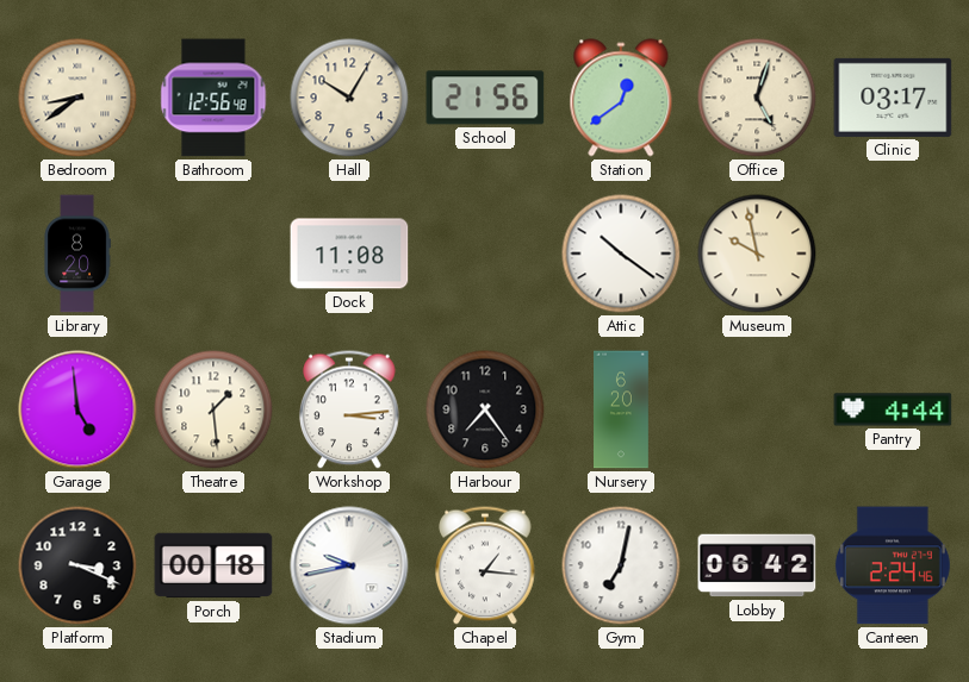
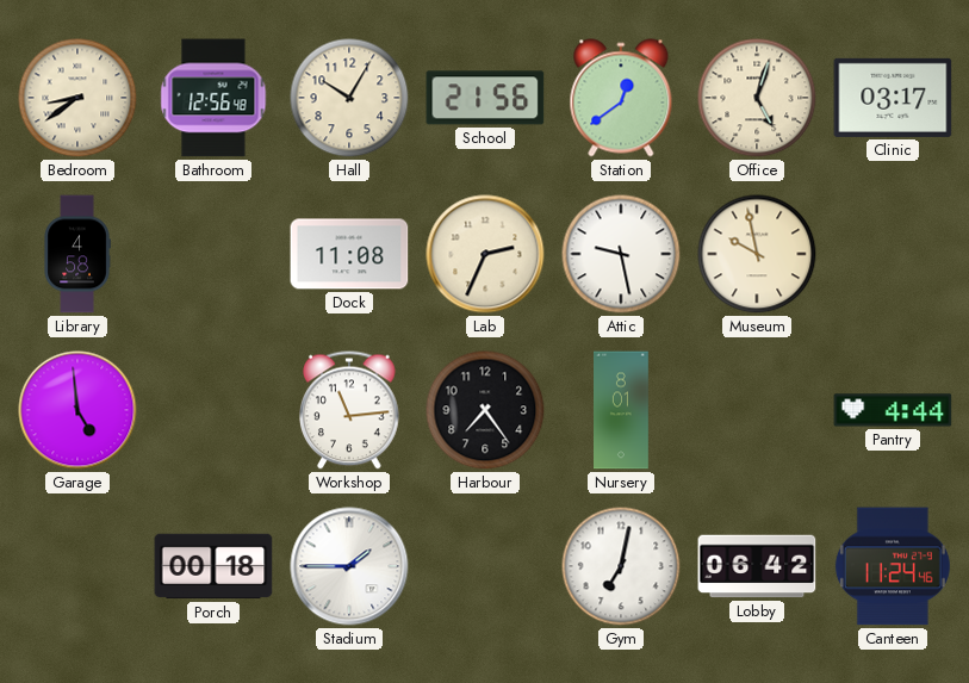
Library: 8:20 -> 4:58 (77, 254)
Lab: none -> 2:34 (485, 254)
Attic: 10:21 -> 9:28 (621, 254)
Theatre: 1:29 -> none (213, 409)
Workshop: 3:14 -> 11:14 (349, 410)
Nursery: 6:20 -> 8:01 (622, 410)
Platform: 3:19 -> none (77, 565)
Stadium: 9:43 -> 1:45 (349, 566)
Chapel: 1:16 -> none (485, 565)
Canteen: 2:24 -> 11:24 (893, 566)
